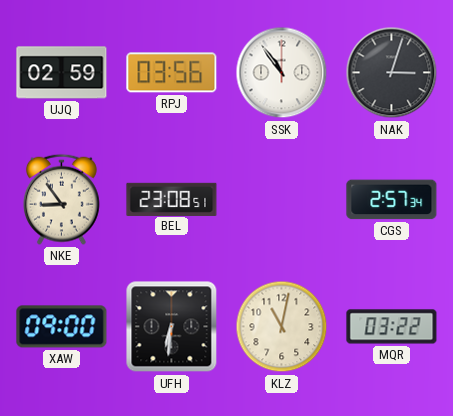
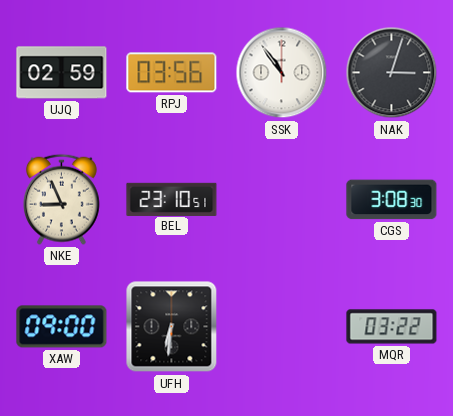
NKE: 8:54 -> 8:56 (61, 199)
BEL: 23:08 -> 23:10 (172, 199)
CGS: 2:57 -> 3:08 (392, 200)
KLZ: 11:02 -> none (282, 327)
